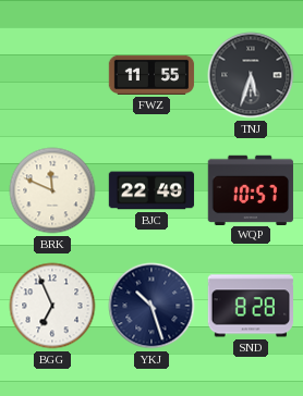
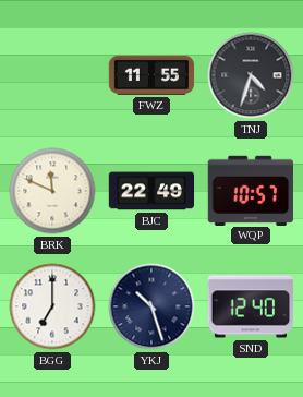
TNJ: 5:33 -> 4:33 (251, 75)
BGG: 6:56 -> 7:00 (52, 306)
SND: 8:28 -> 12:40 (250, 306)
